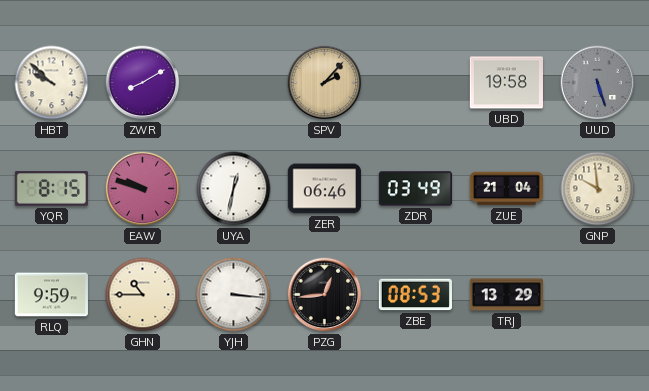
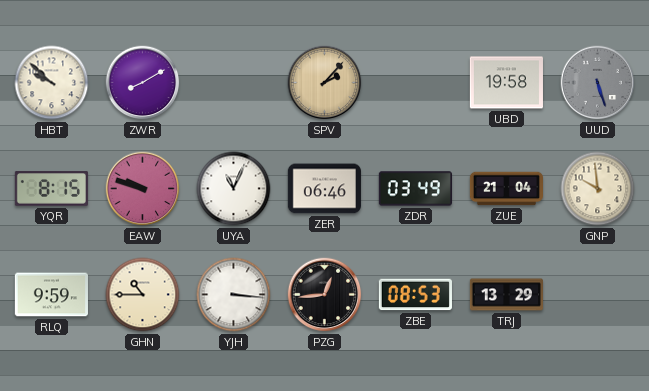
UYA: 12:32 -> 11:04 (234, 189)
